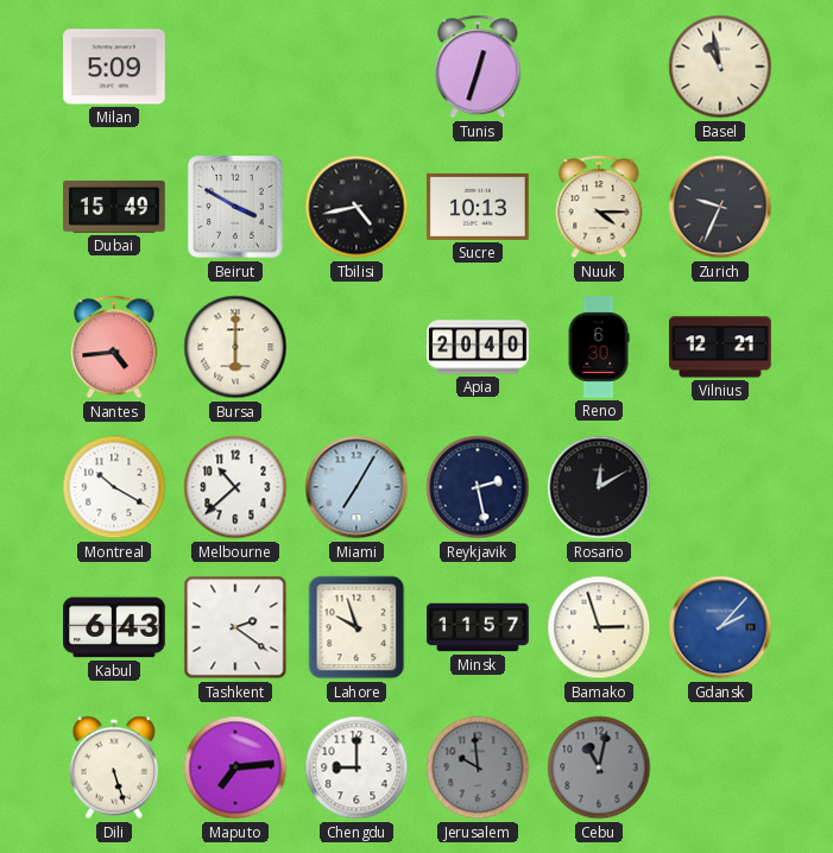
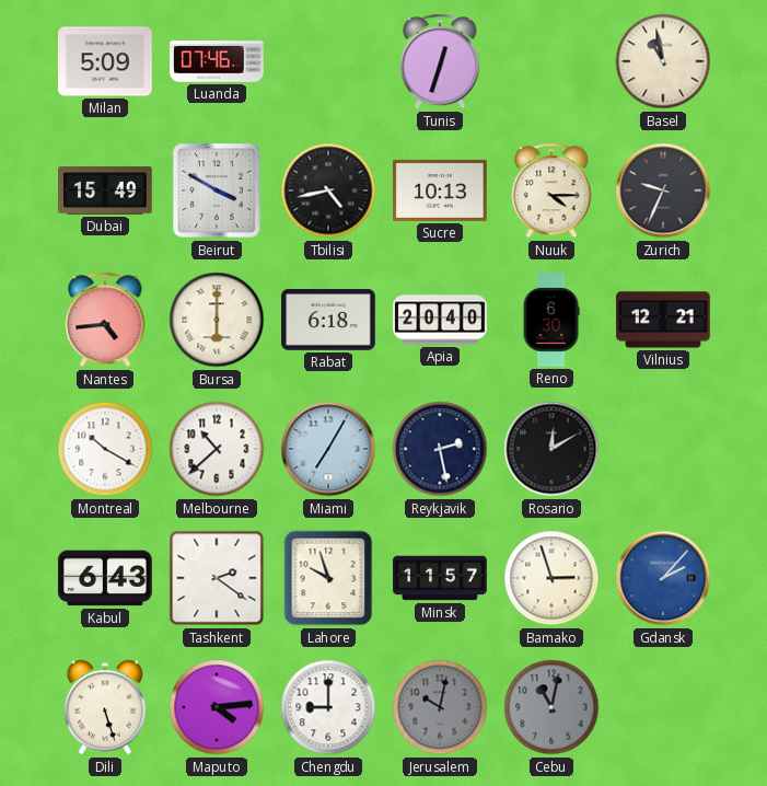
Luanda: none -> 07:46 (217, 61)
Rabat: none -> 6:18 (328, 320)
Maputo: 7:14 -> 4:14 (217, 707)
Jerusalem: 9:59 -> 10:02 (440, 707)
